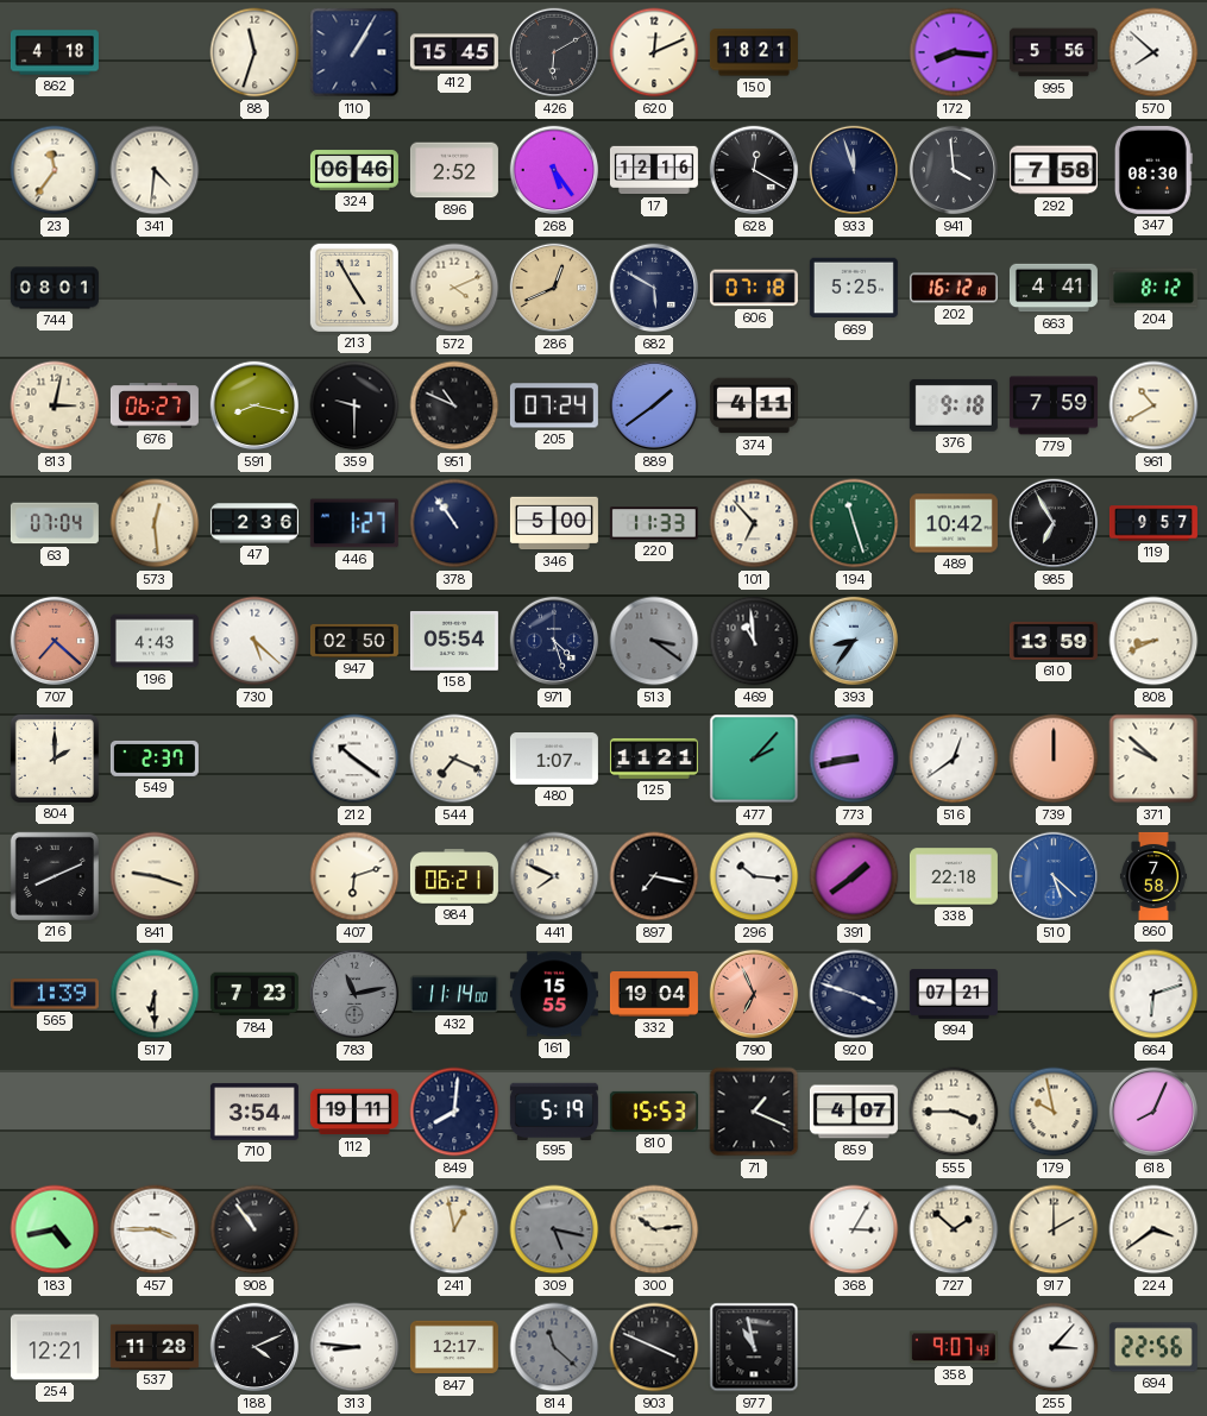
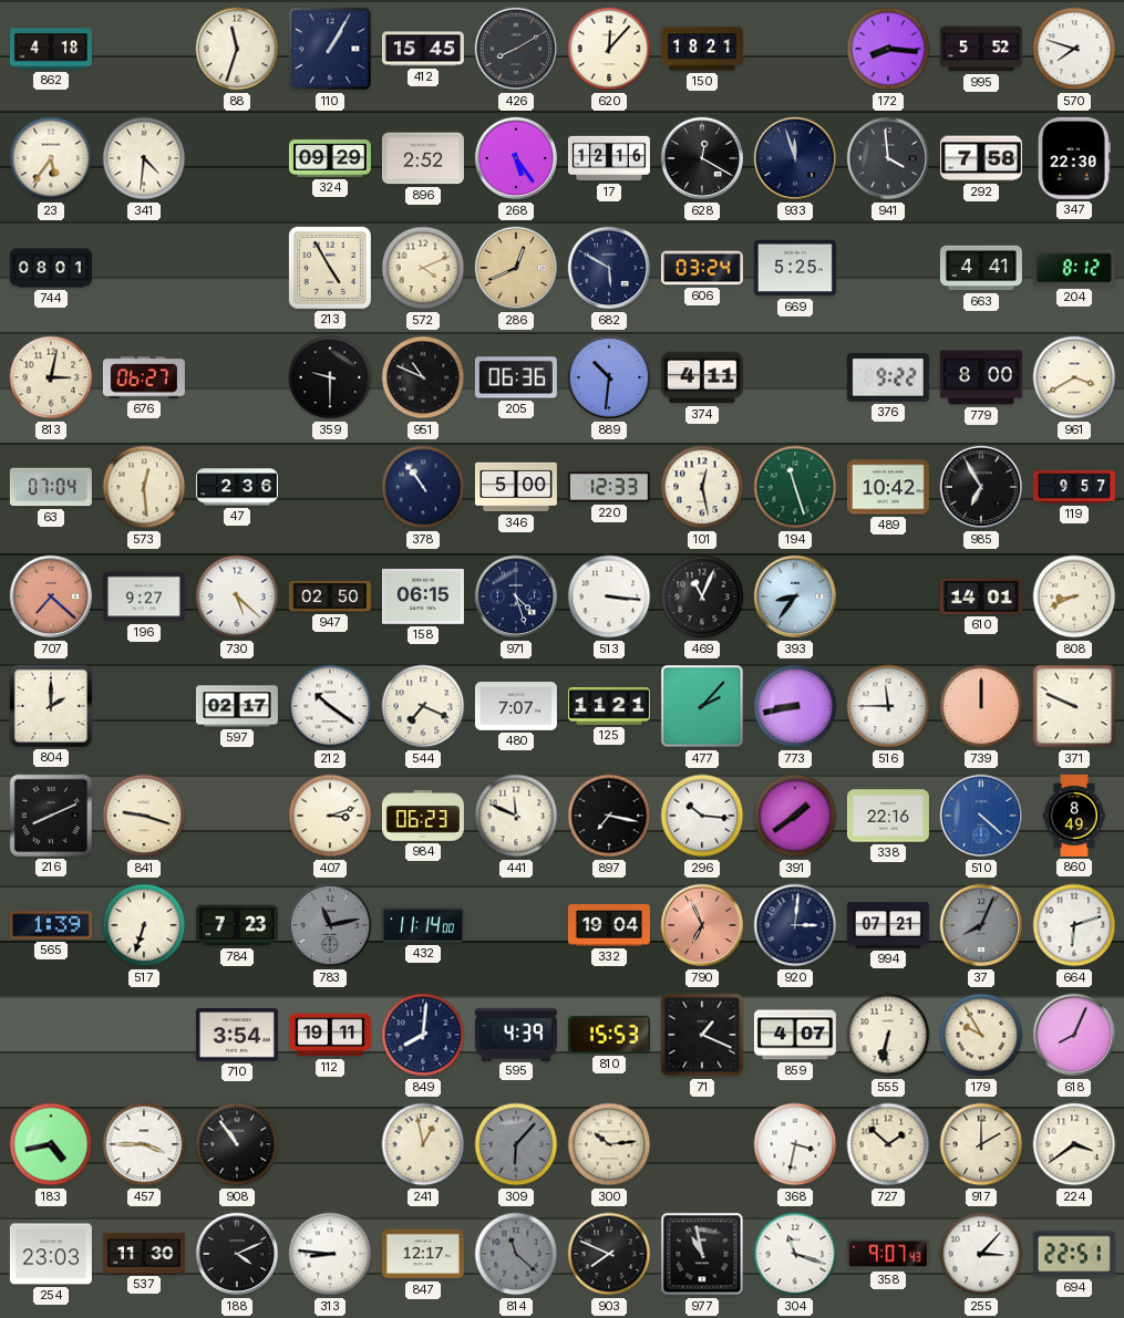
426: 6:10 -> 8:10 (516, 49)
620: 12:11 -> 12:07 (609, 49)
995: 5:56 -> 5:52 (981, 49)
570: 7:52 -> 7:48 (1074, 49)
23: 11:36 -> 5:36 (51, 158)
324: 06:46 -> 09:29 (330, 158)
347: 08:30 -> 22:30 (1074, 158)
606: 07:18 -> 03:24 (702, 268)
202: 16:12 -> none (954, 288)
591: 8:17 -> none (254, 405)
205: 07:24 -> 06:36 (516, 377)
889: 1:39 -> 10:31 (609, 377)
376: 9:18 -> 9:22 (888, 377)
779: 7:59 -> 8:00 (981, 377)
961: 10:40 -> 3:40 (1074, 377)
446: 1:27 -> none (354, 523)
220: 11:33 -> 12:33 (609, 487)
101: 6:53 -> 12:28 (702, 487)
196: 4:43 -> 9:27 (144, 596)
158: 05:54 -> 06:15 (423, 596)
513: 3:21 -> 3:16 (609, 596)
513 dial: grey -> white (609, 596)
469: 10:59 -> 11:04 (702, 596)
610: 13:59 -> 14:01 (981, 596)
549: 2:37 -> none (155, 759)
597: none -> 02:17 (237, 706)
480: 1:07 -> 7:07 (516, 707)
516: 12:39 -> 11:45 (888, 706)
371: 9:52 -> 9:49 (1074, 706)
407: 6:12 -> 3:12 (330, 816)
984: 06:21 -> 06:23 (423, 816)
441: 7:49 -> 11:49 (516, 816)
338: 22:18 -> 22:16 (888, 816)
510: 5:22 -> 4:22 (981, 816)
860: 7:58 -> 8:49 (1074, 816)
517: 6:30 -> 6:33 (144, 925)
161: 15:55 -> none (554, 994)
920: 3:48 -> 3:01 (795, 925)
37: none -> 8:04 (981, 925)
595: 5:19 -> 4:39 (516, 1034)
555: 3:45 -> 6:32 (888, 1035)
179: 9:58 -> 9:55 (981, 1035)
309: 5:17 -> 6:07 (516, 1144)
368: 3:05 -> 3:32 (795, 1144)
254: 12:21 -> 23:03 (51, 1254)
537: 11:28 -> 11:30 (144, 1253)
903: 3:49 -> 7:49 (609, 1254)
304: none -> 11:18 (795, 1254)
694: 22:56 -> 22:51 (1074, 1254)
